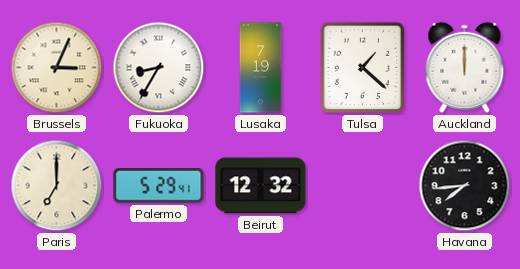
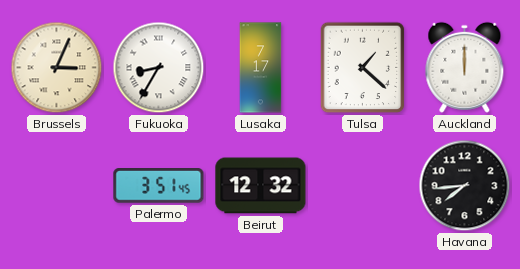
Lusaka: 7:19 -> 7:17 (261, 68)
Paris: 7:00 -> none (57, 186)
Palermo: 5:29 -> 3:51 (159, 186)
